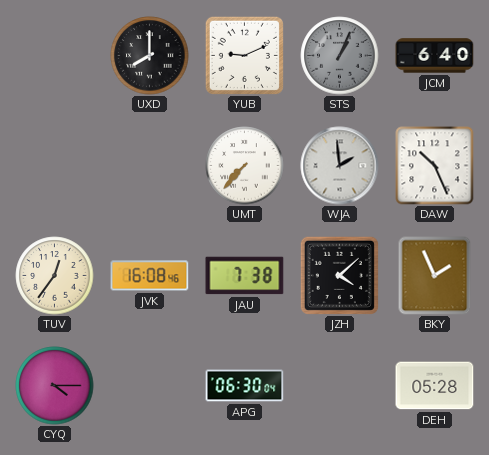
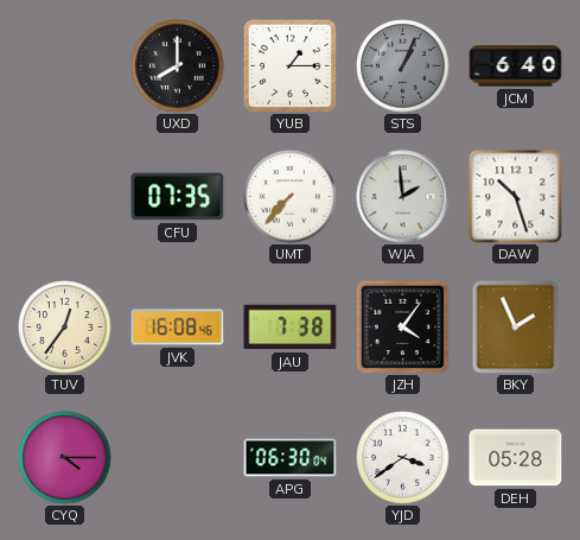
YUB: 9:11 -> 1:15 (289, 65)
CFU: none -> 07:35 (178, 197)
DAW: 10:26 -> 10:27 (516, 197)
JZH: 4:08 -> 4:06 (402, 326)
YJD: none -> 3:39 (403, 458)
